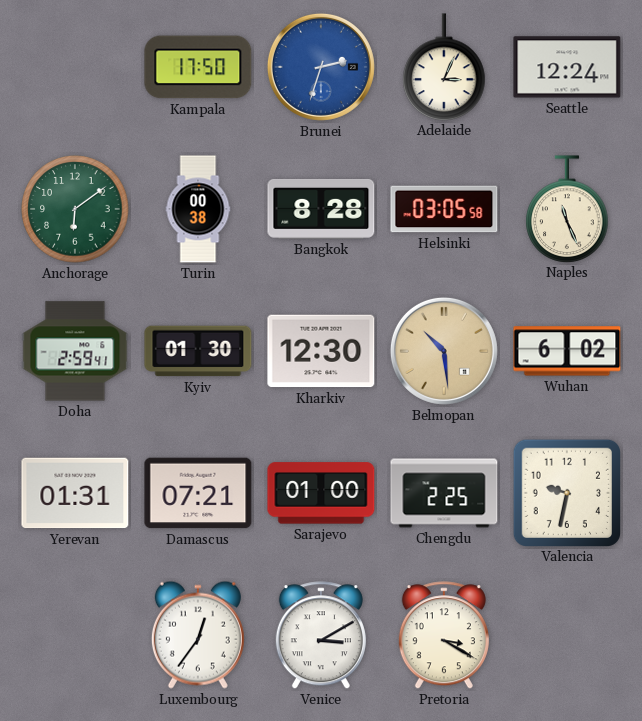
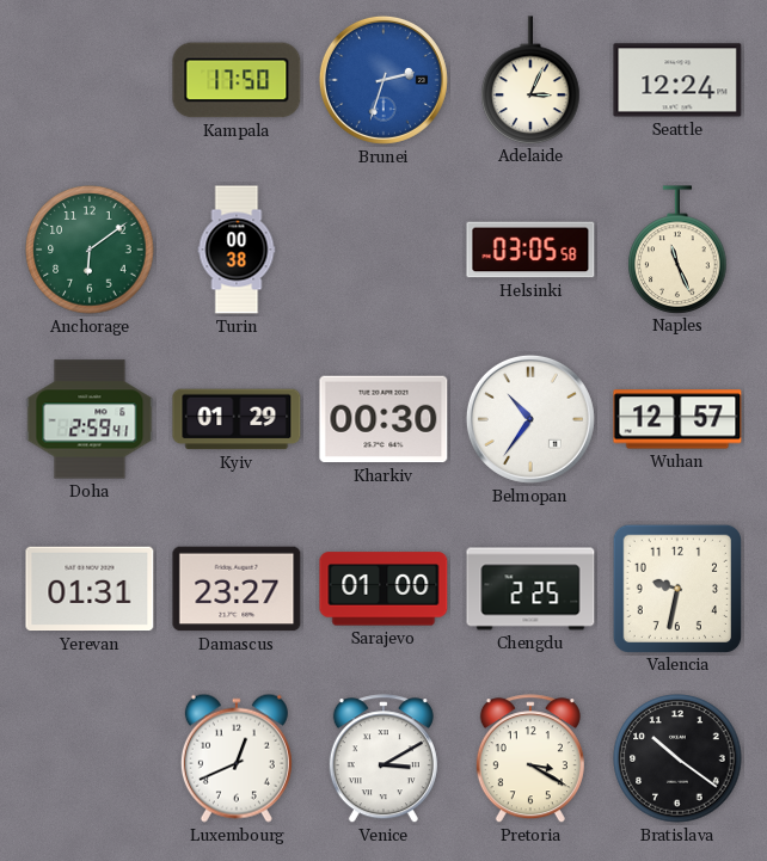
Bangkok: 8:28 -> none (321, 209)
Kyiv: 01:30 -> 01:29 (237, 419)
Kharkiv: 12:30 -> 00:30 (383, 419)
Belmopan: 10:29 -> 10:36 (530, 419)
Belmopan dial: champagne -> white (530, 419)
Wuhan: 6:02 -> 12:57 (677, 419)
Damascus: 07:21 -> 23:27 (237, 589)
Luxembourg: 12:36 -> 12:41 (237, 758)
Bratislava: none -> 10:21 (677, 758)
